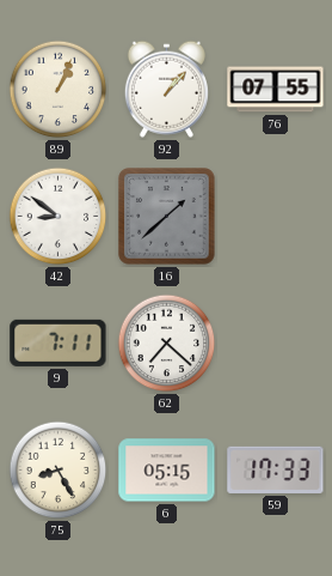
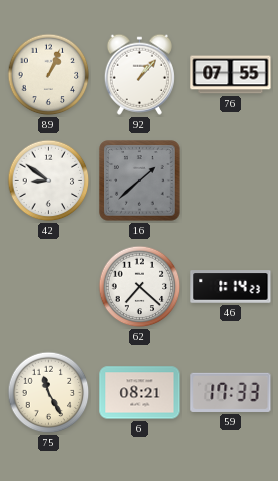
9: 7:11 -> none (59, 342)
46: none -> 1:14 (231, 287)
75: 8:25 -> 11:25 (49, 393)
6: 05:15 -> 08:21 (140, 393)
